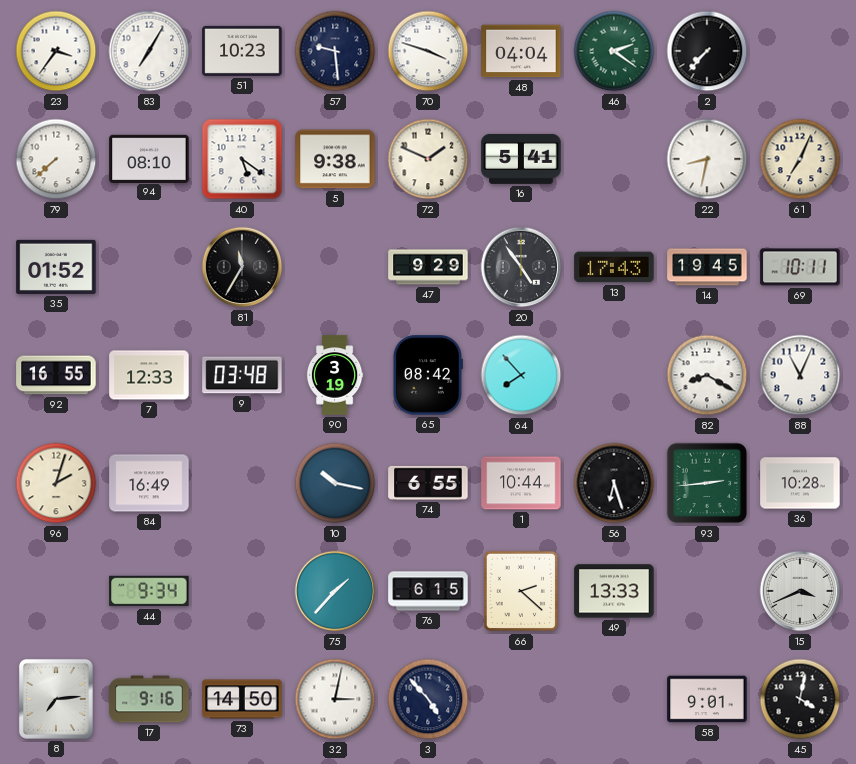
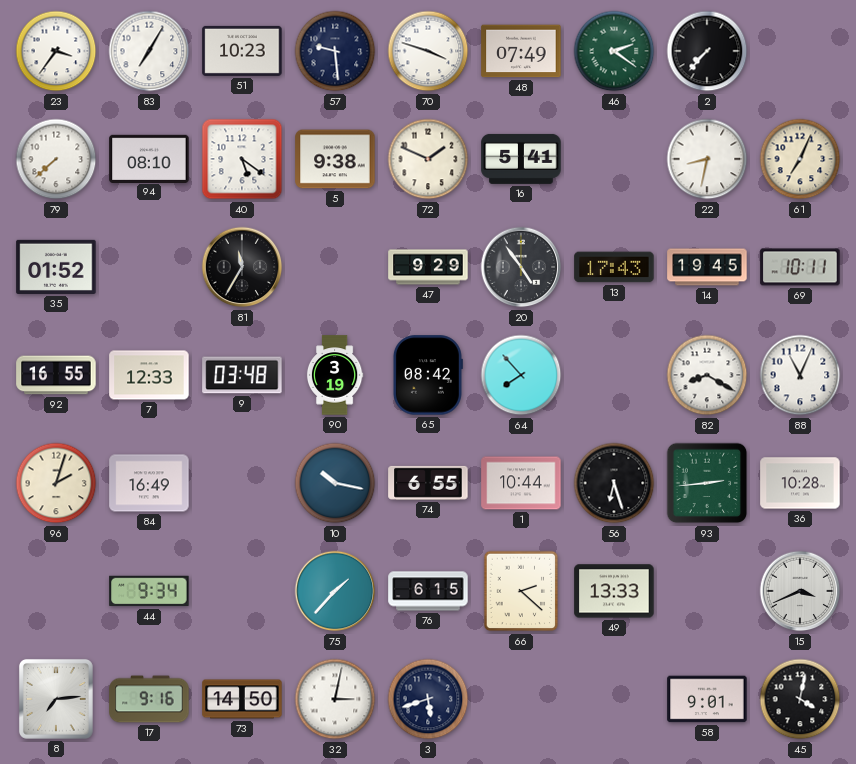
48: 04:04 -> 07:49 (521, 51)
3: 4:53 -> 5:42 (428, 699)
